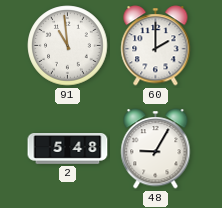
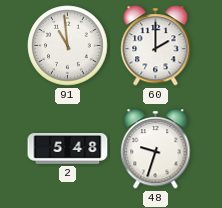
48: 9:05 -> 9:33 (156, 149)
